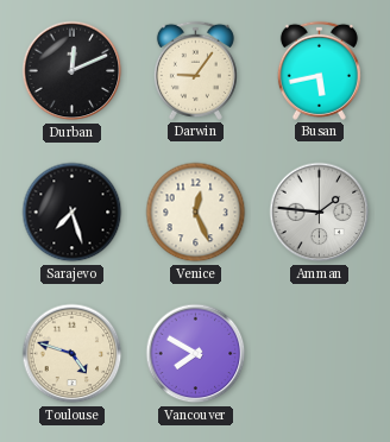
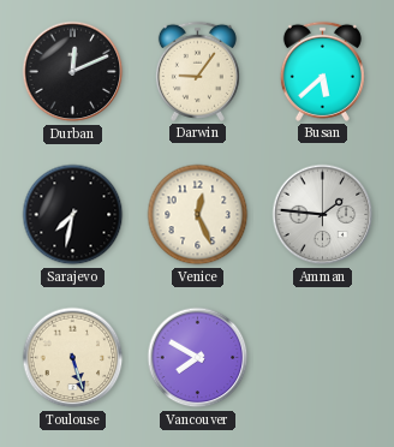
Busan: 5:43 -> 5:38 (322, 71)
Sarajevo: 7:27 -> 7:32 (73, 215)
Toulouse: 4:48 -> 5:27 (73, 358)
